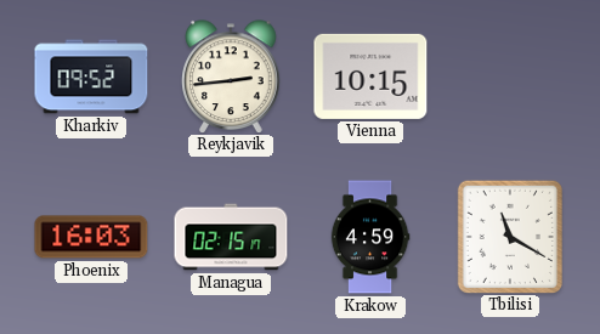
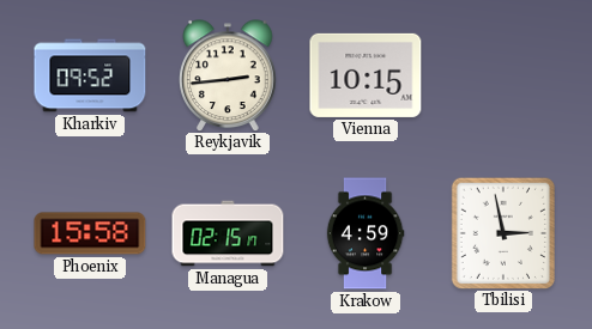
Phoenix: 16:03 -> 15:58 (90, 233)
Tbilisi: 11:20 -> 2:58 (503, 232)
